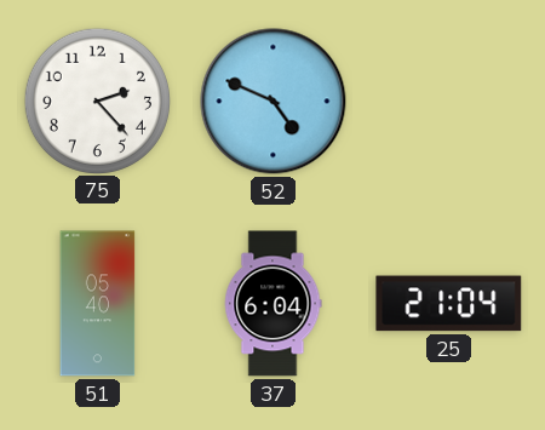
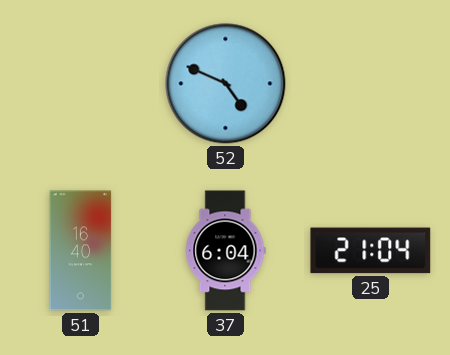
75: 2:23 -> none (97, 101)
51: 05:40 -> 16:40 (81, 251)
